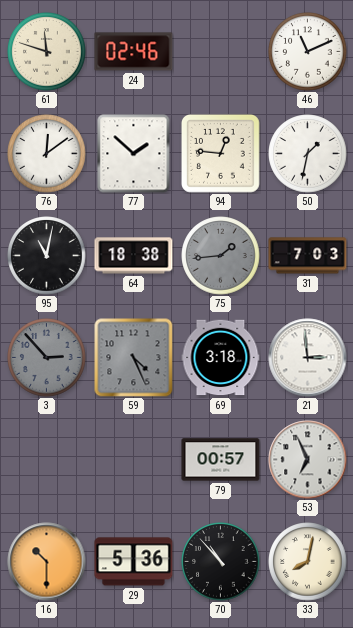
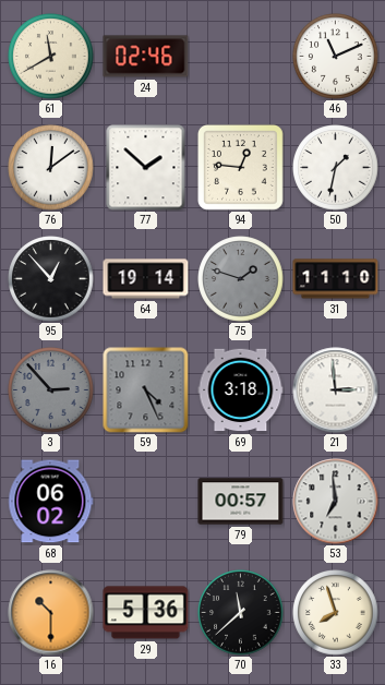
61: 11:48 -> 11:40 (51, 57)
95: 11:02 -> 12:53 (51, 279)
64: 18:38 -> 19:14 (146, 279)
75: 1:44 -> 1:48 (241, 279)
31: 7:03 -> 11:10 (336, 279)
68: none -> 06:02 (51, 502)
53: 6:56 -> 6:59 (336, 502)
70: 10:53 -> 11:38 (241, 613)
33: 8:02 -> 7:57 (336, 613)
